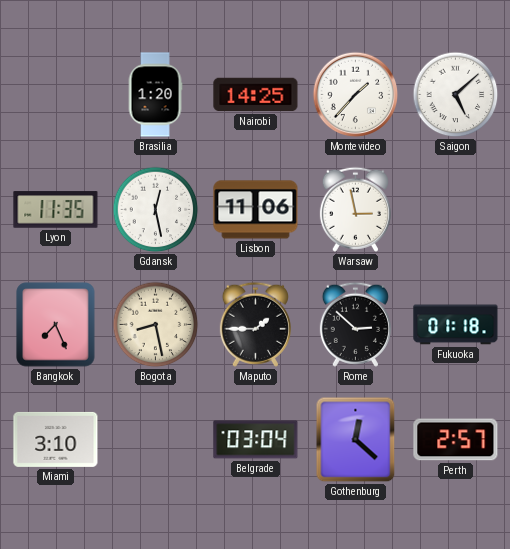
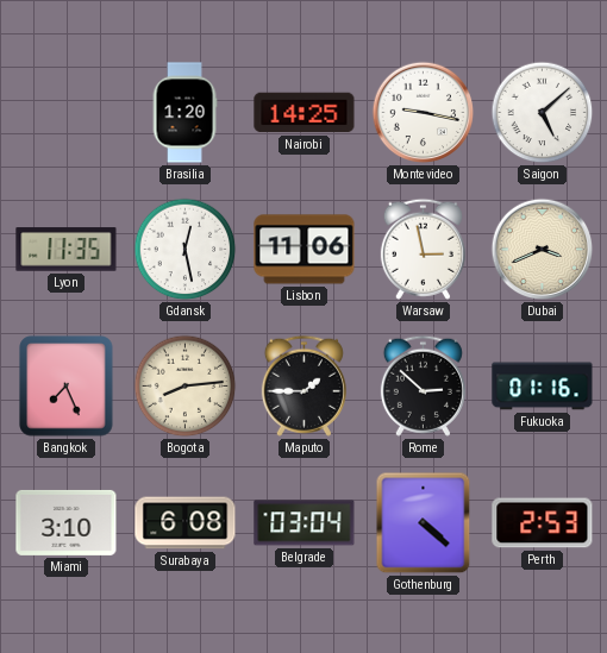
Montevideo: 1:37 -> 9:17 (424, 113)
Dubai: none -> 3:41 (543, 250)
Bogota: 8:28 -> 8:14 (186, 387)
Fukuoka: 01:18 -> 01:16 (543, 387)
Surabaya: none -> 6:08 (186, 523)
Gothenburg: 12:22 -> 4:22 (424, 523)
Perth: 2:57 -> 2:53 (543, 523)
